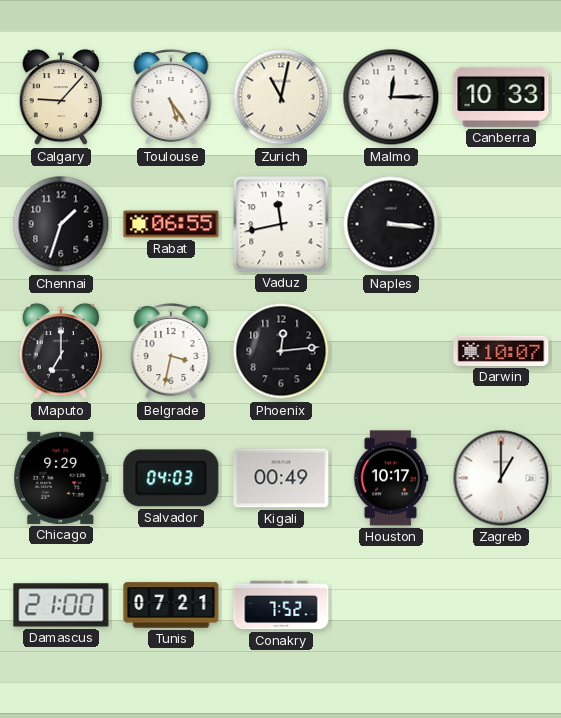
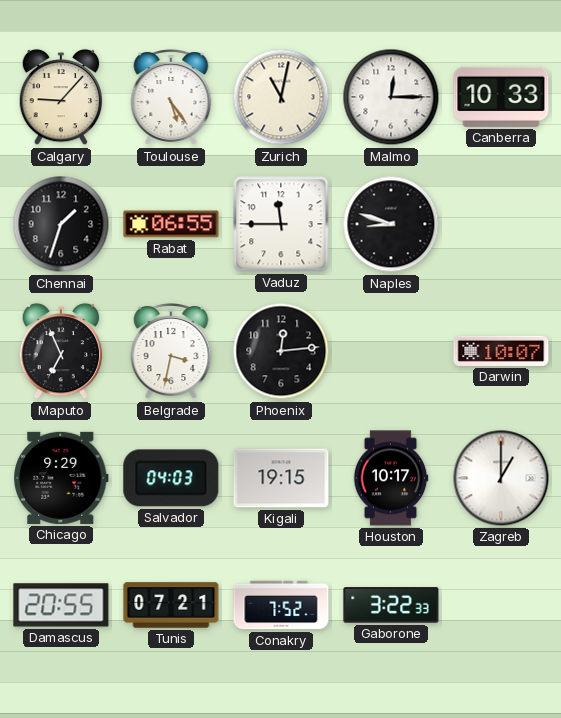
Vaduz: 11:43 -> 11:45 (281, 224)
Naples: 3:16 -> 8:48 (391, 224)
Maputo: 7:00 -> 6:56 (61, 351)
Kigali: 00:49 -> 19:15 (281, 478)
Damascus: 21:00 -> 20:55 (61, 605)
Gaborone: none -> 3:22 (391, 605)
